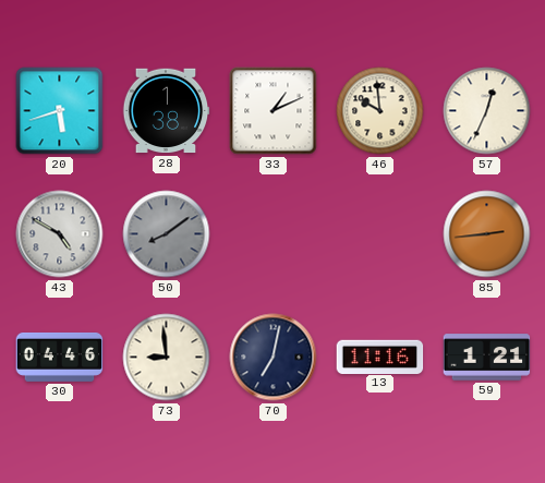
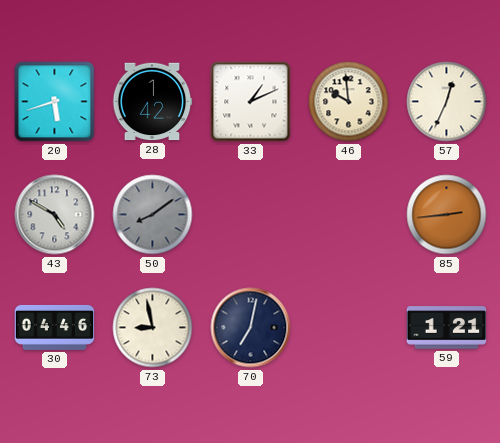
28: 1:38 -> 1:42 (152, 102)
73: 8:59 -> 8:58 (153, 328)
13: 11:16 -> none (380, 357)
